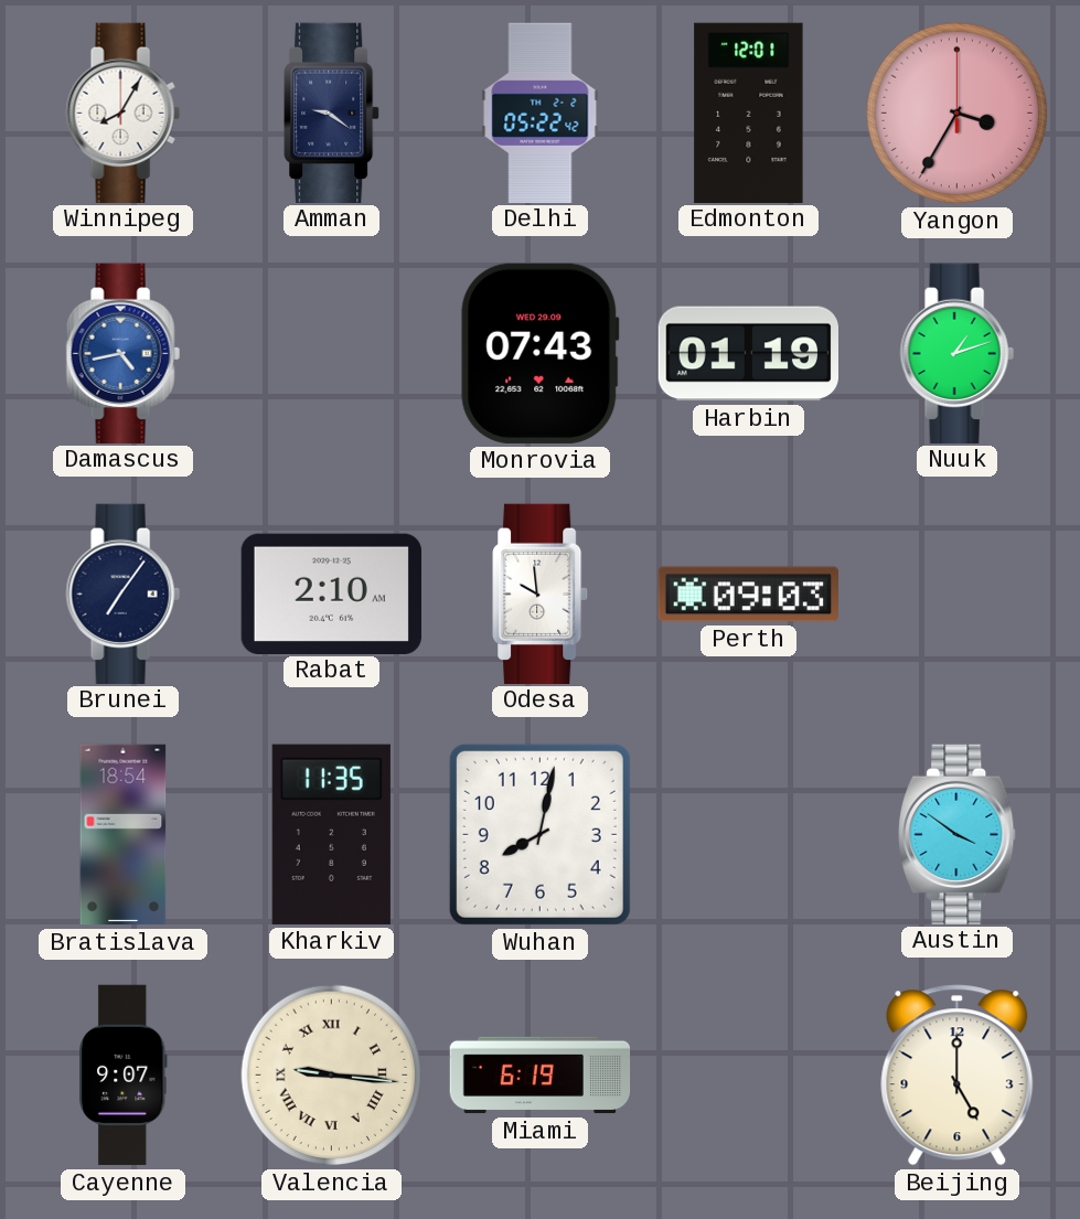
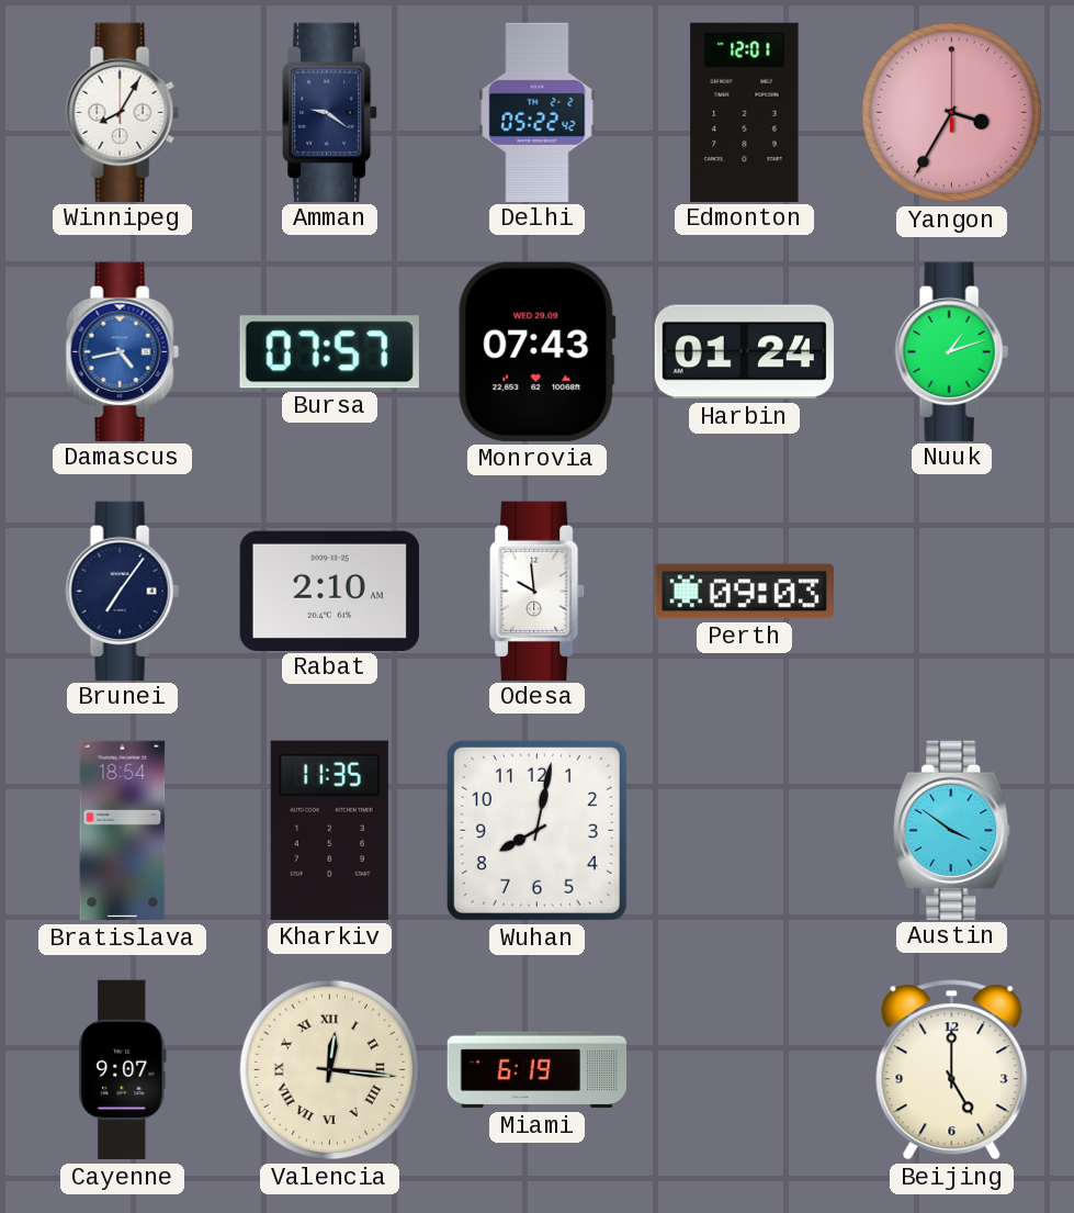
Bursa: none -> 07:57 (329, 352)
Harbin: 01:19 -> 01:24 (744, 352)
Valencia: 9:16 -> 12:16 (330, 1070)
